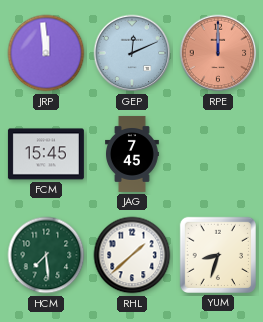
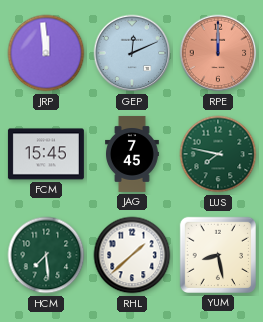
LUS: none -> 7:47 (218, 154)
YUM: 8:33 -> 8:28 (218, 255)
